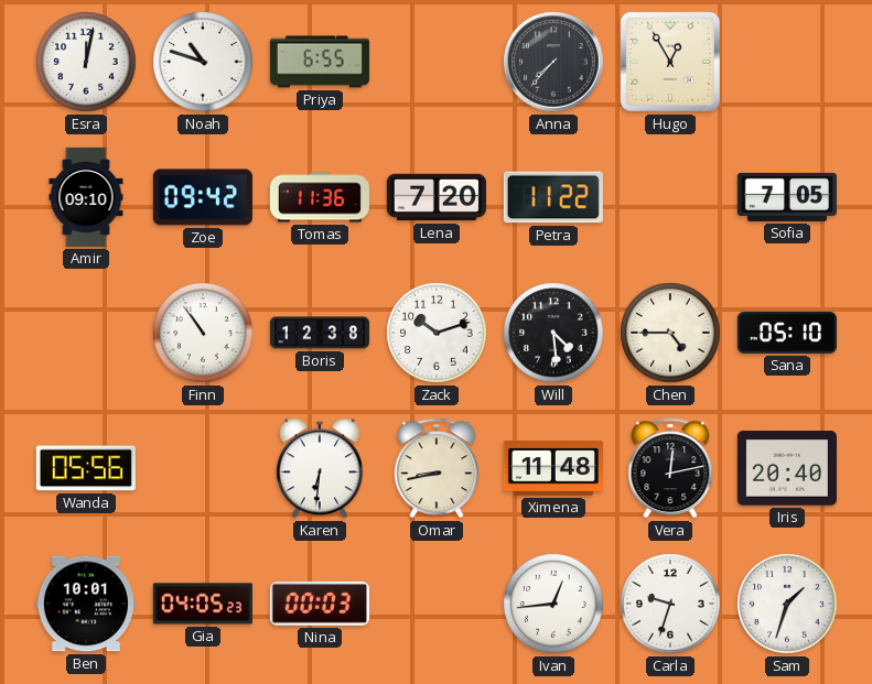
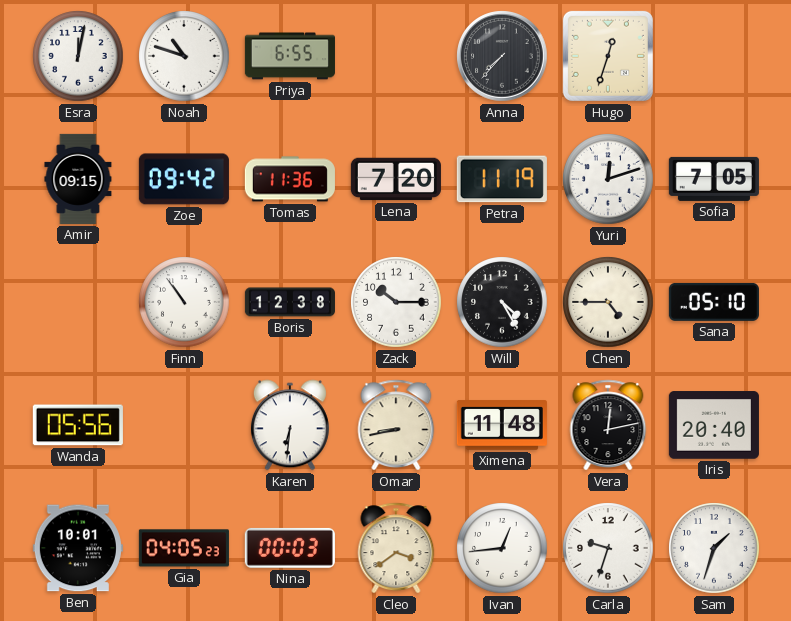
Hugo: 12:55 -> 12:33 (608, 56)
Amir: 09:10 -> 09:15 (78, 179)
Petra: 11:22 -> 11:19 (502, 179)
Yuri: none -> 12:12 (608, 179)
Zack: 10:12 -> 10:15 (396, 302)
Will: 4:29 -> 4:25 (502, 302)
Cleo: none -> 3:39 (396, 548)
